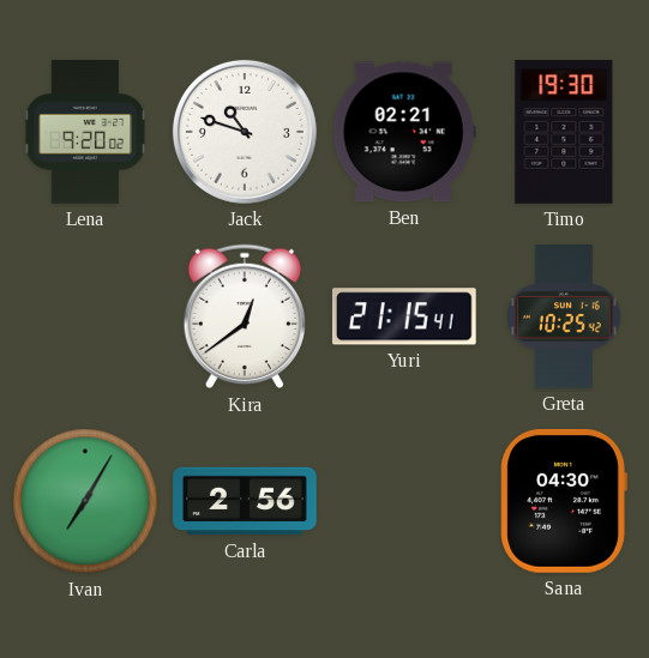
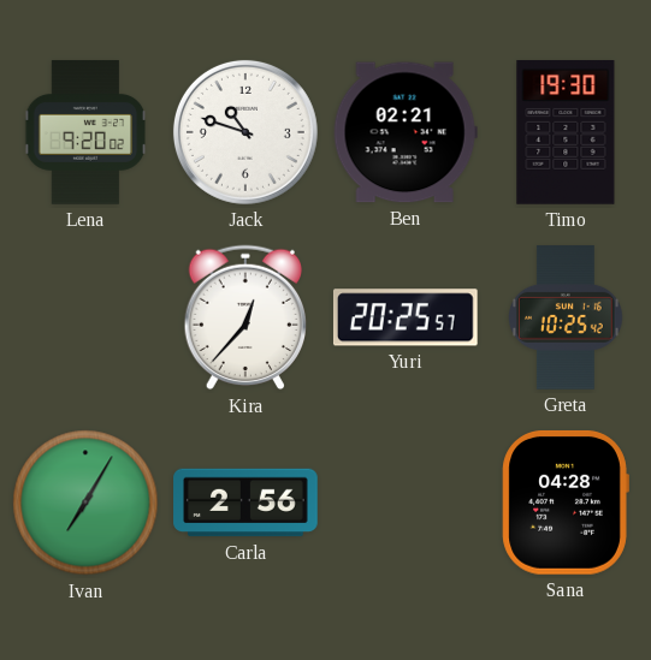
Kira: 12:39 -> 12:37 (245, 317)
Yuri: 21:15 -> 20:25 (406, 317)
Sana: 04:30 -> 04:28 (566, 503)
